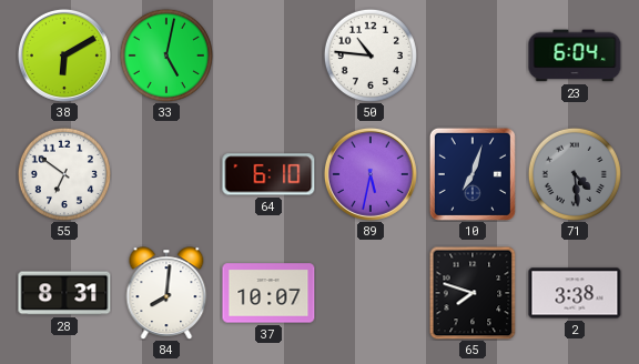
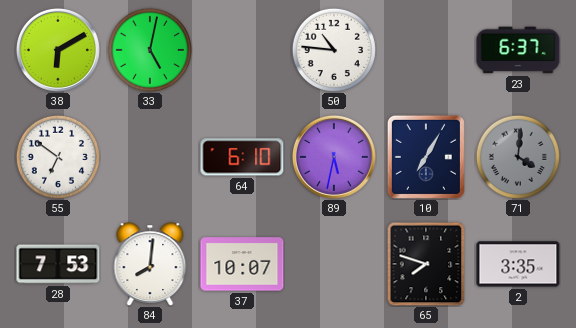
23: 6:04 -> 6:37 (518, 50)
10: 7:03 -> 7:05 (426, 157)
71: 4:29 -> 4:01 (518, 157)
28: 8:31 -> 7:53 (58, 264)
2: 3:38 -> 3:35 (518, 264)
